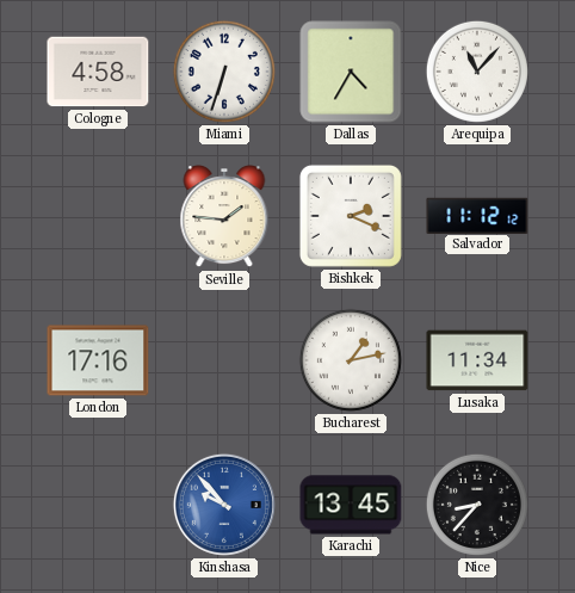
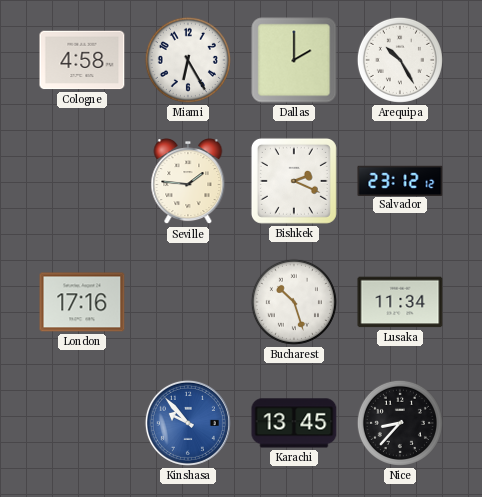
Miami: 6:33 -> 6:25 (188, 60)
Dallas: 4:35 -> 2:00 (294, 60)
Arequipa: 11:07 -> 10:25 (400, 60)
Salvador: 11:12 -> 23:12 (400, 180)
Bucharest: 1:13 -> 10:27 (294, 302)
